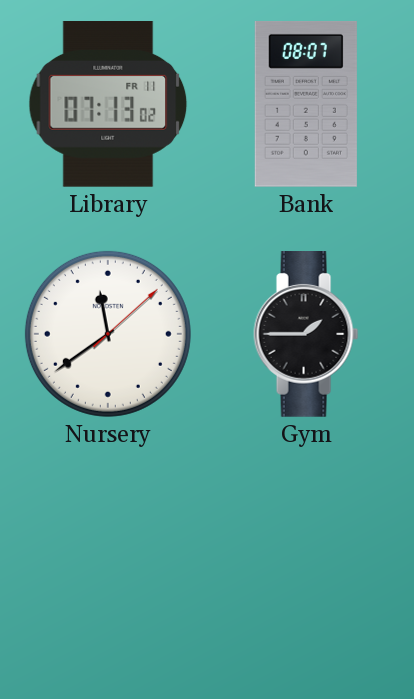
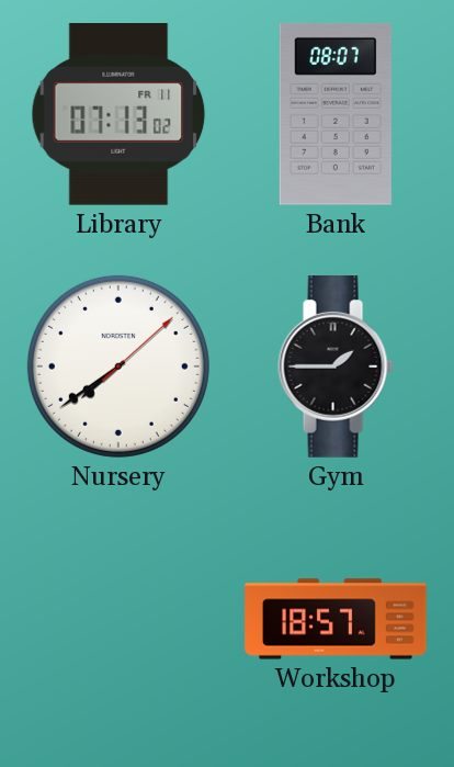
Nursery: 11:39 -> 7:39 (118, 366)
Workshop: none -> 18:57 (336, 619)
